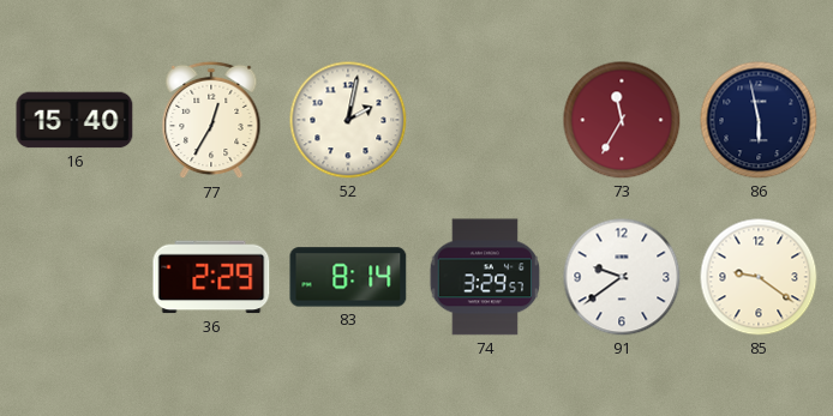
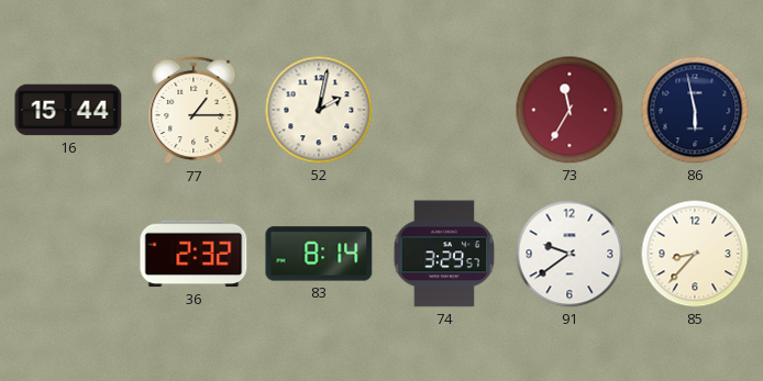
16: 15:40 -> 15:44 (68, 110)
77: 12:35 -> 1:15 (193, 110)
36: 2:29 -> 2:32 (193, 254)
85: 9:21 -> 8:37 (695, 254)
